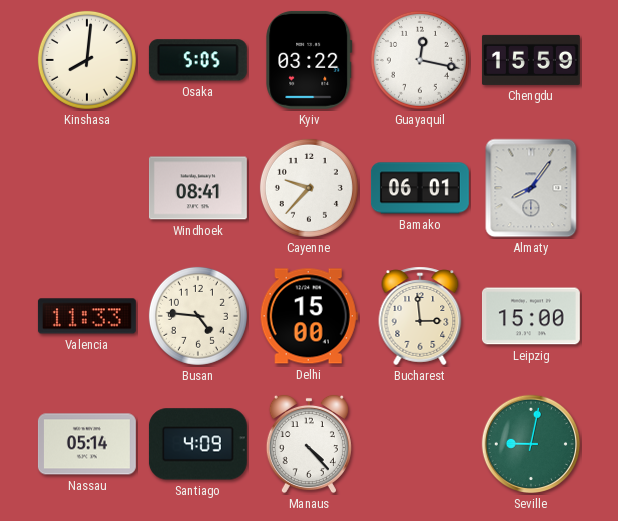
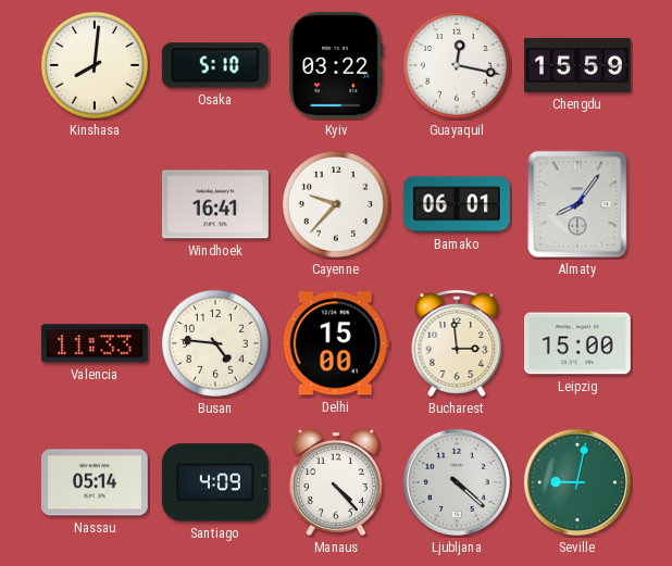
Osaka: 5:05 -> 5:10 (215, 65)
Windhoek: 08:41 -> 16:41 (215, 204)
Ljubljana: none -> 4:22 (457, 482)
